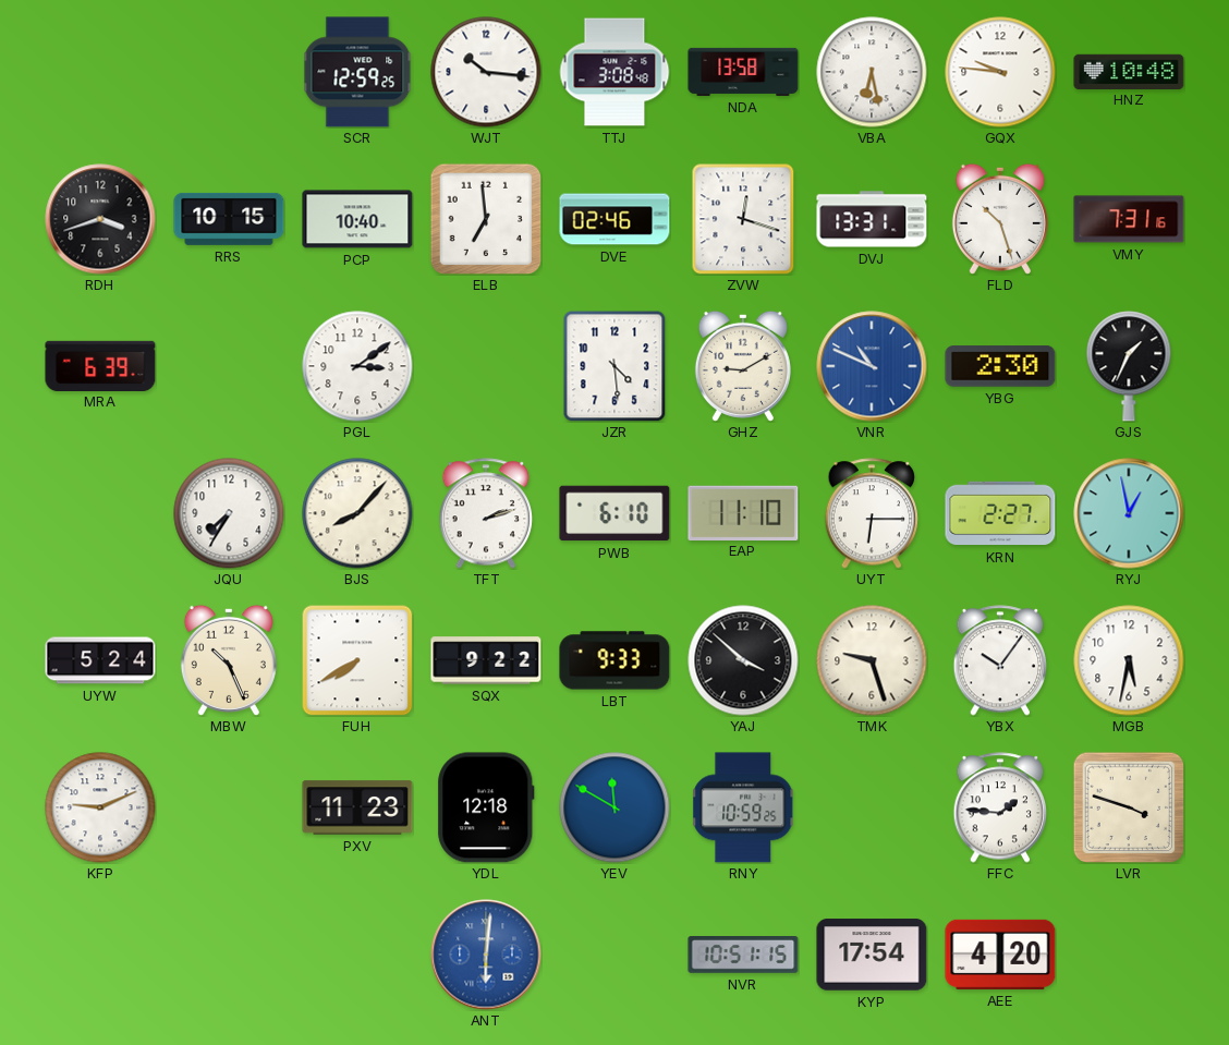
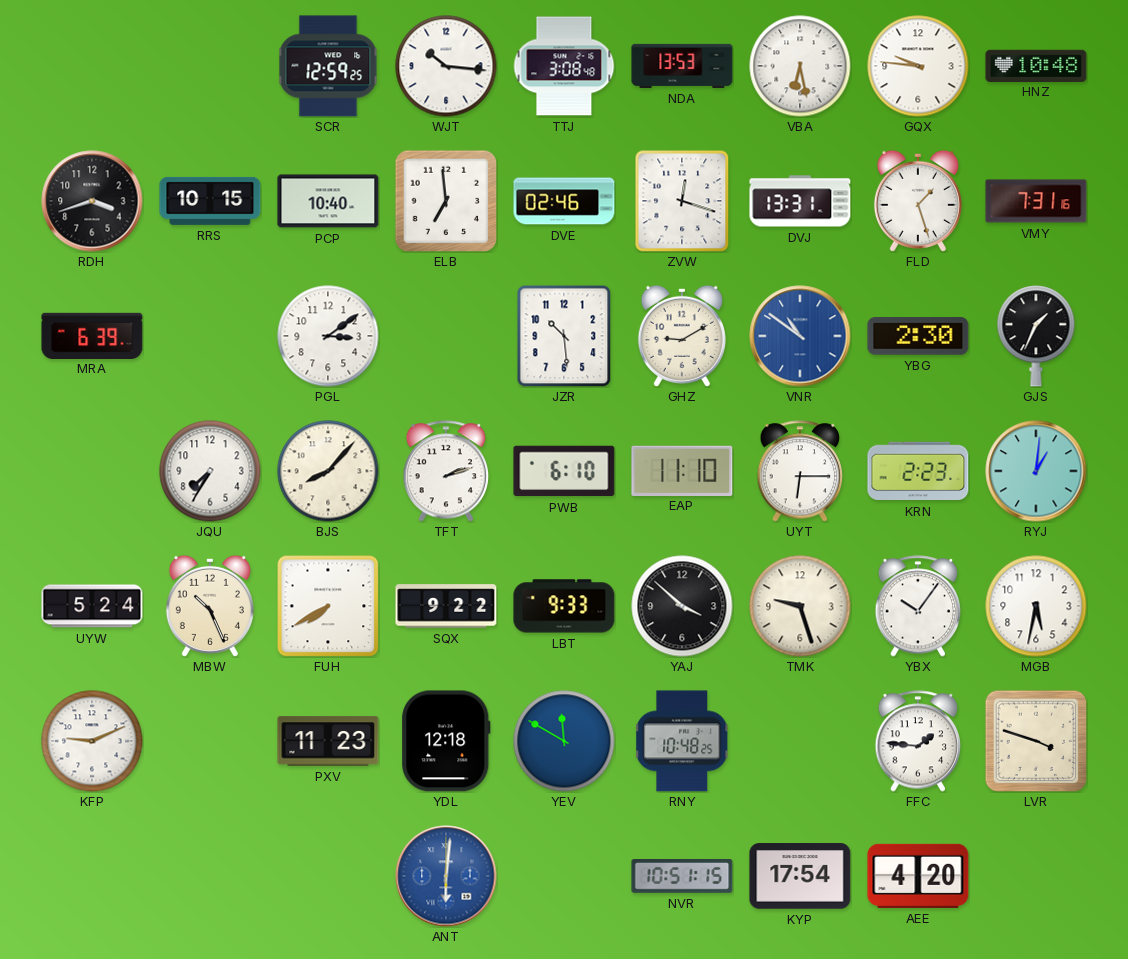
NDA: 13:58 -> 13:53 (682, 66)
FLD: 10:27 -> 1:27 (918, 201)
JZR: 4:29 -> 10:29 (564, 336)
VNR: 10:49 -> 10:51 (800, 336)
KRN: 2:27 -> 2:23 (918, 471)
RYJ: 12:58 -> 1:01 (1036, 471)
RNY: 10:59 -> 10:48 (682, 741)
